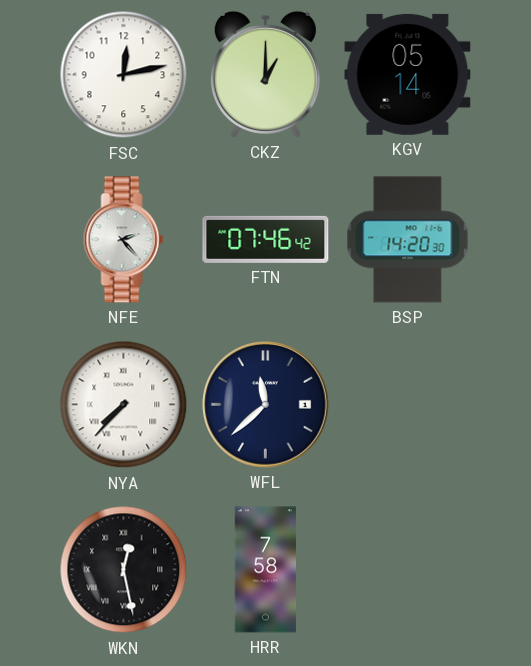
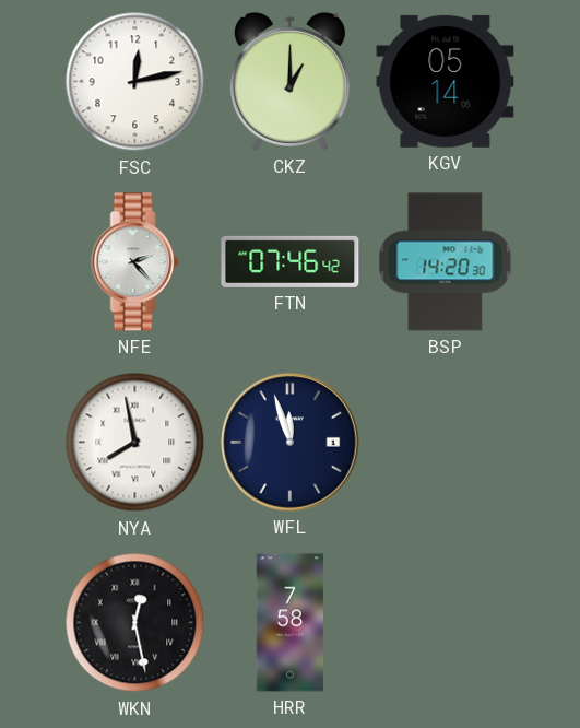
NYA: 7:37 -> 7:58 (135, 443)
WFL: 11:38 -> 11:57 (291, 443)
